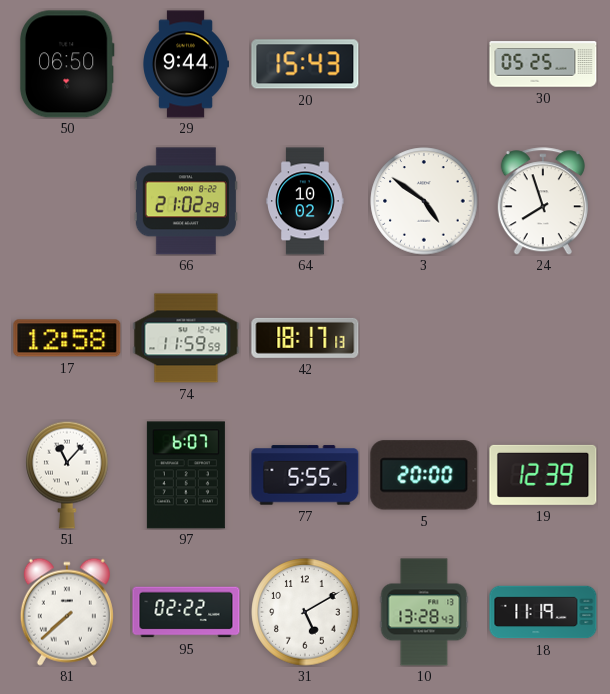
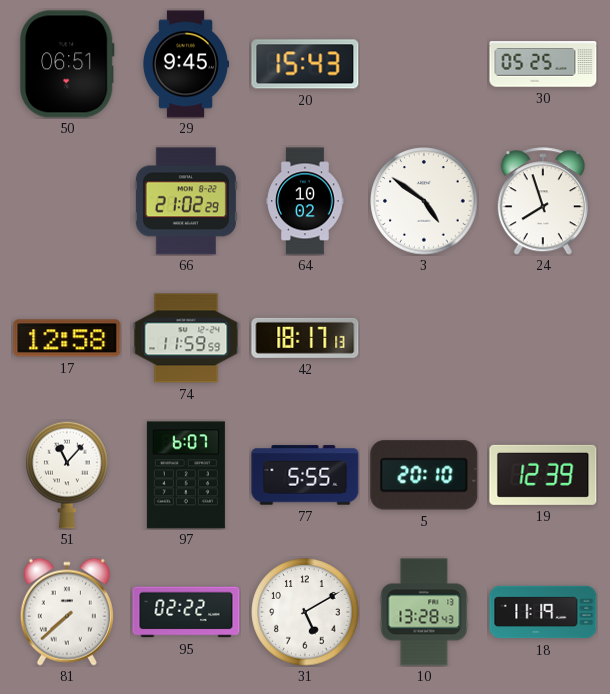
50: 06:50 -> 06:51 (67, 64)
29: 9:44 -> 9:45 (186, 64)
5: 20:00 -> 20:10 (424, 475)
